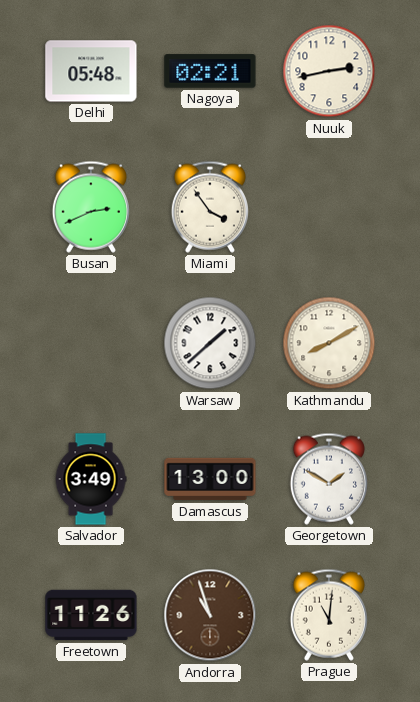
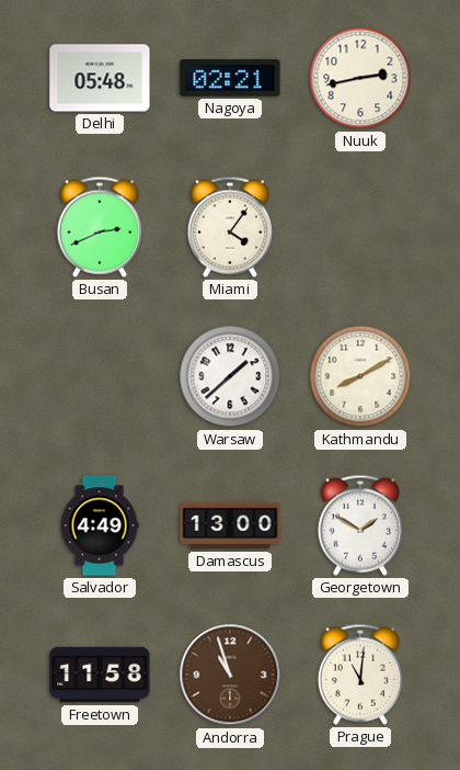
Miami: 3:54 -> 4:06 (230, 227)
Salvador: 3:49 -> 4:49 (100, 525)
Freetown: 11:26 -> 11:58 (100, 675)
